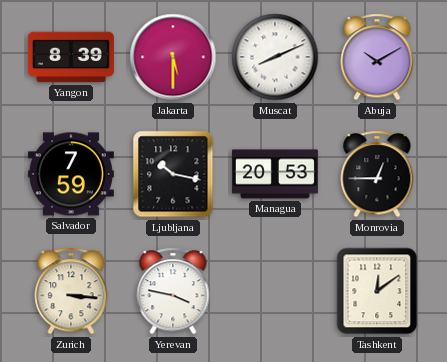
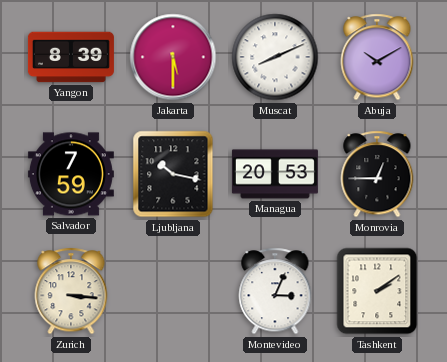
Yerevan: 3:47 -> none (173, 291)
Montevideo: none -> 3:04 (275, 291)
Tashkent: 12:09 -> 2:09 (377, 291)
